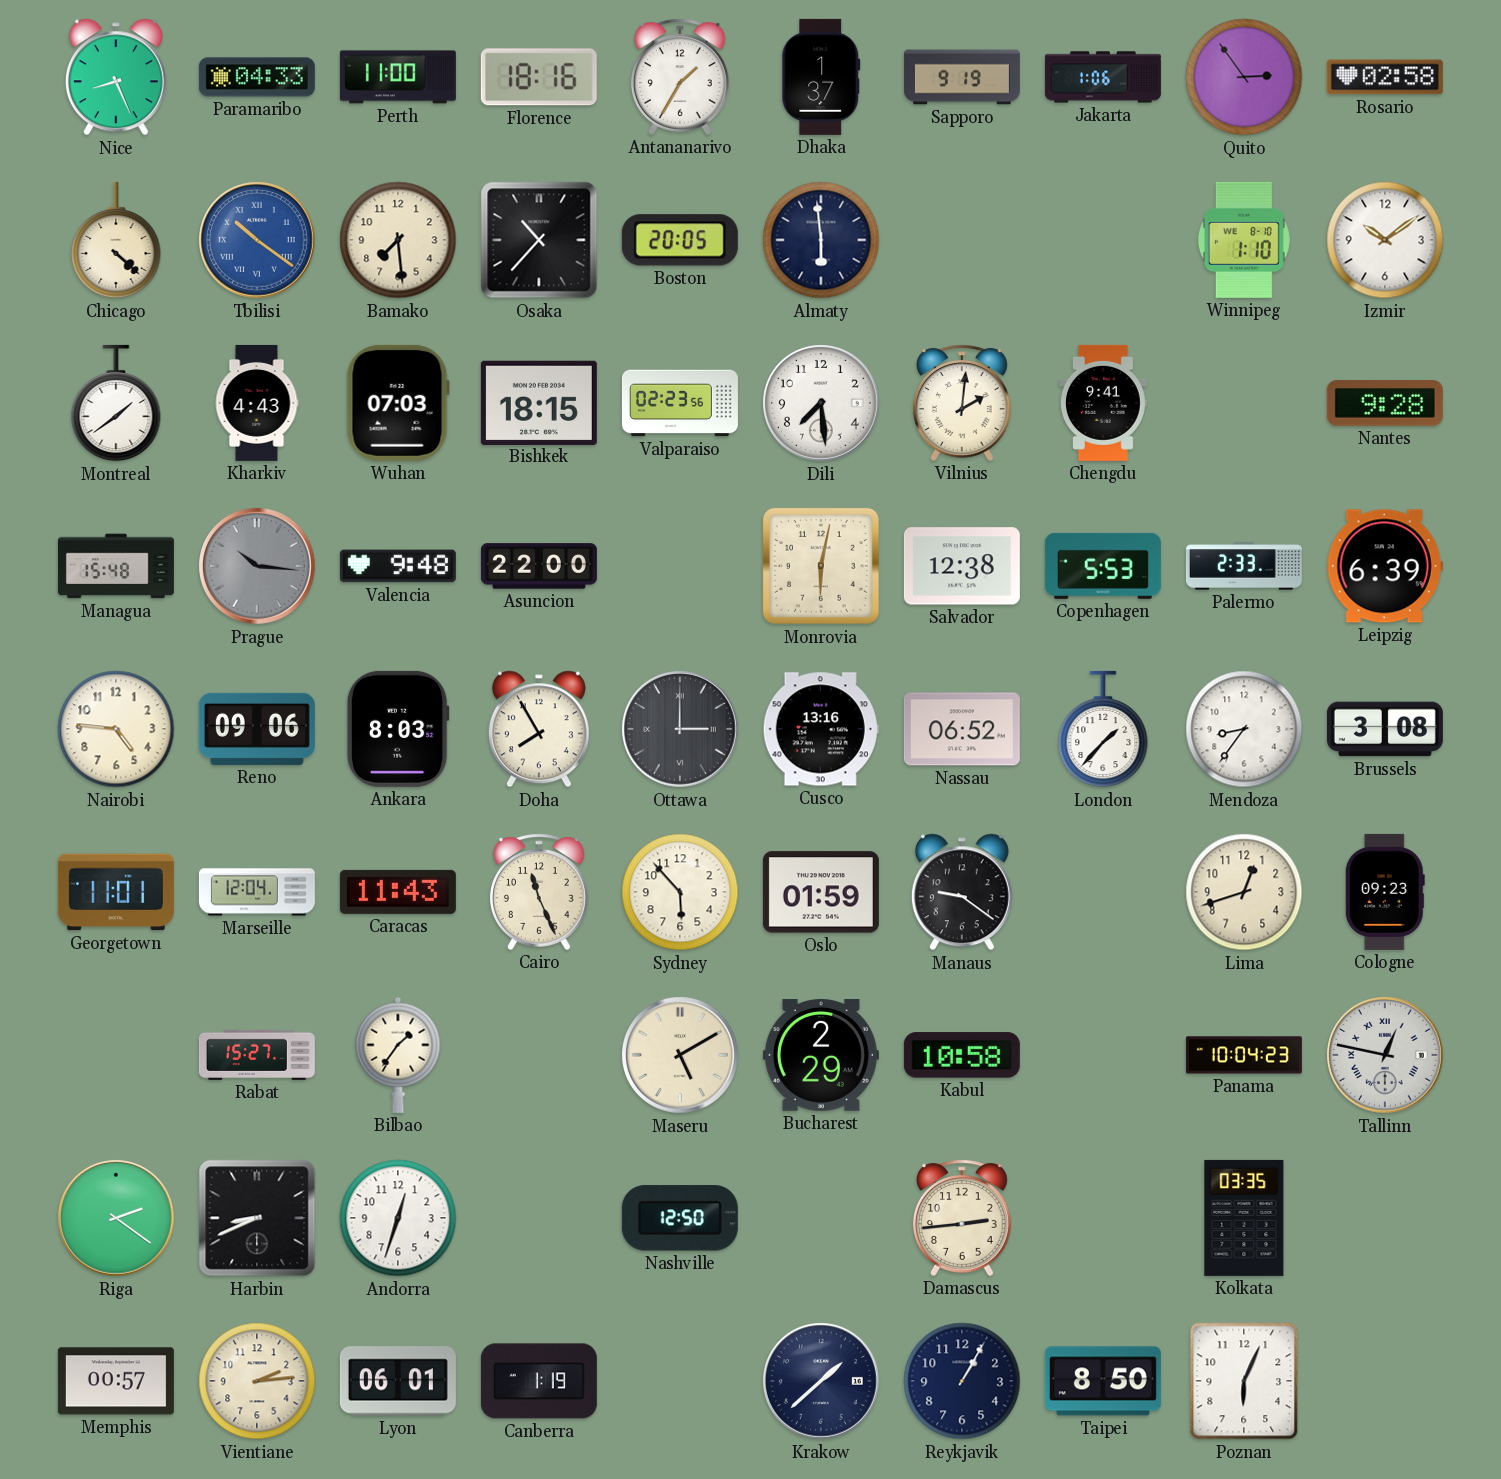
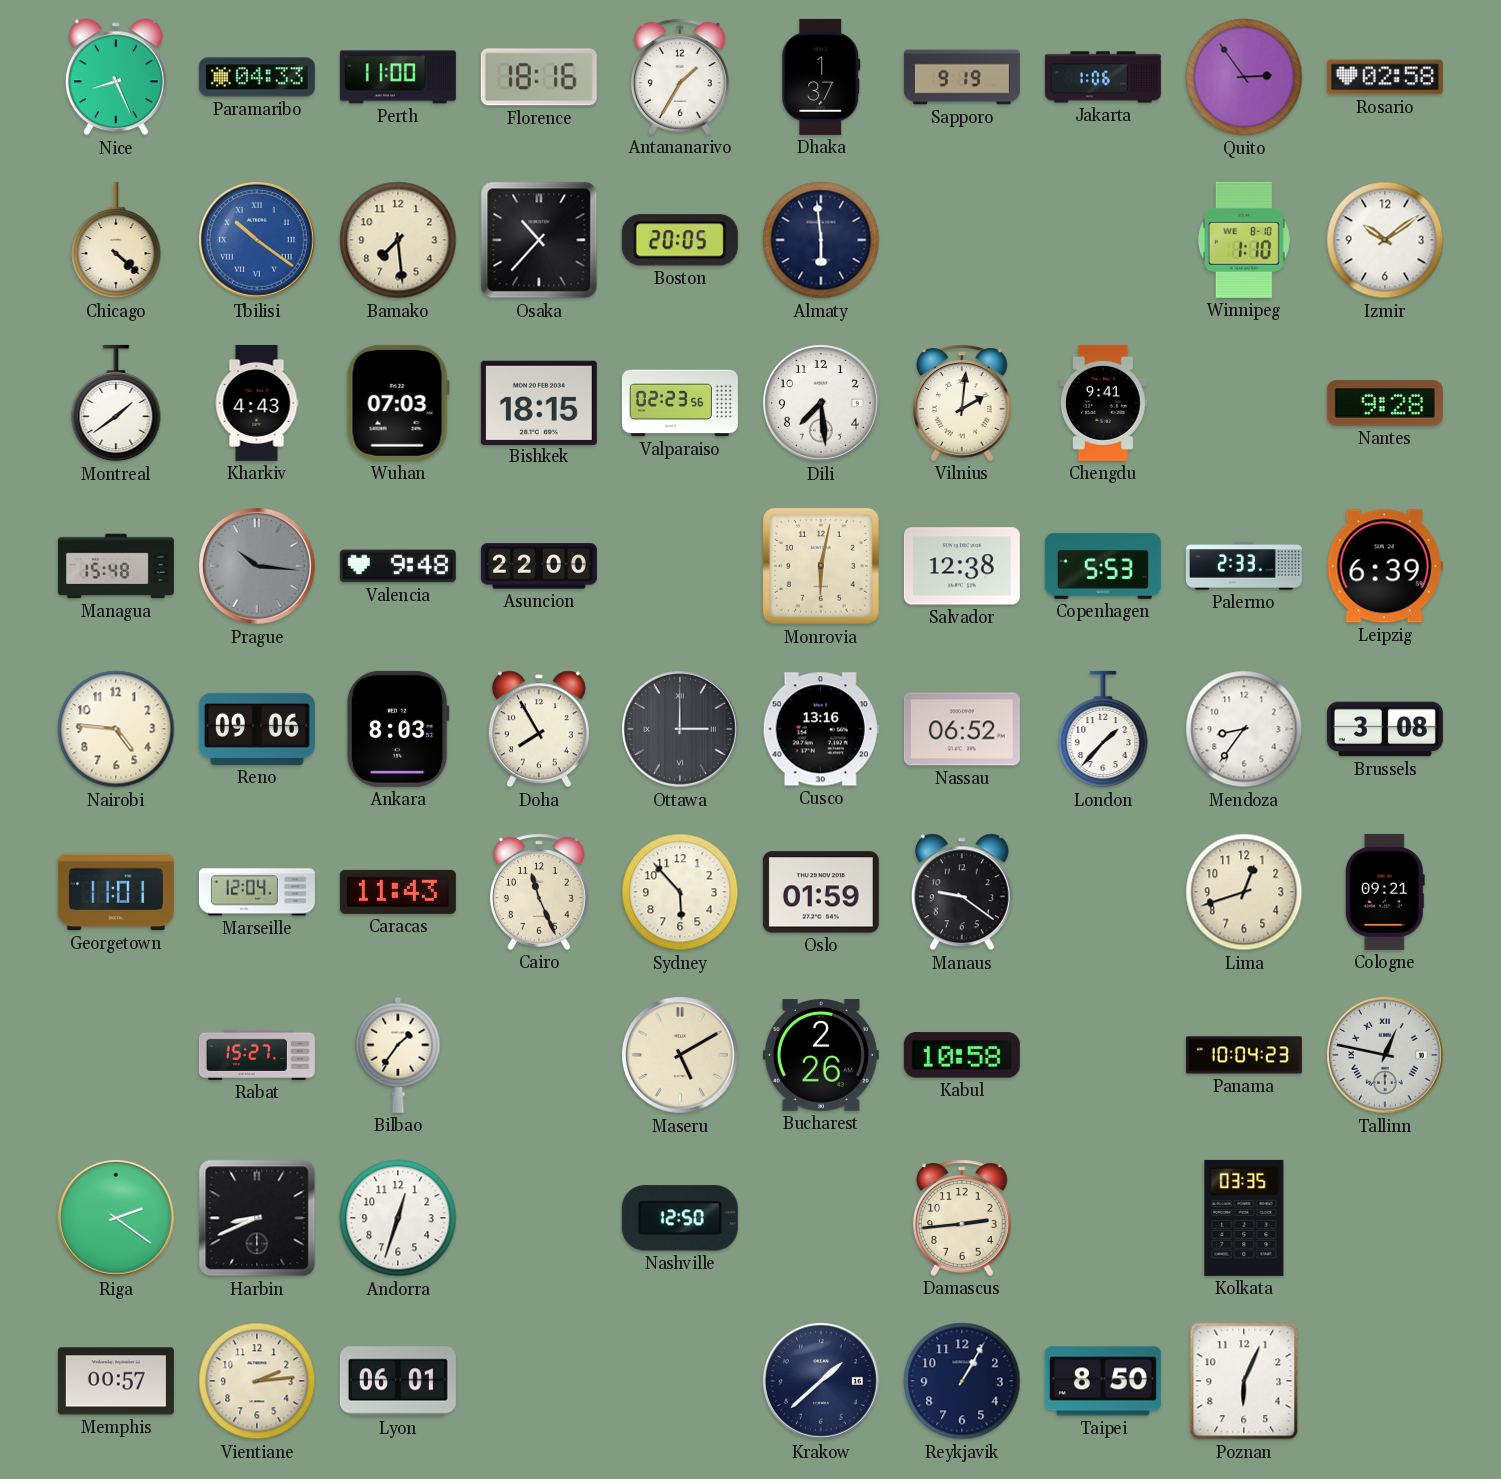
Cologne: 09:23 -> 09:21 (1385, 892)
Bucharest: 2:29 -> 2:26 (821, 1056)
Canberra: 1:19 -> none (539, 1381)
